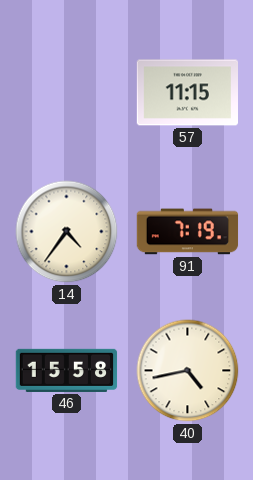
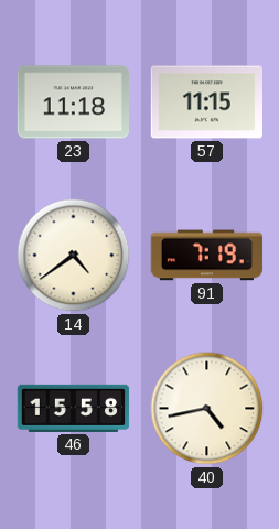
23: none -> 11:18 (73, 102)
14: 4:36 -> 4:39 (74, 256)
